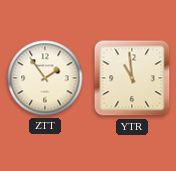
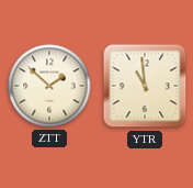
ZTT: 1:54 -> 1:52 (49, 86)
